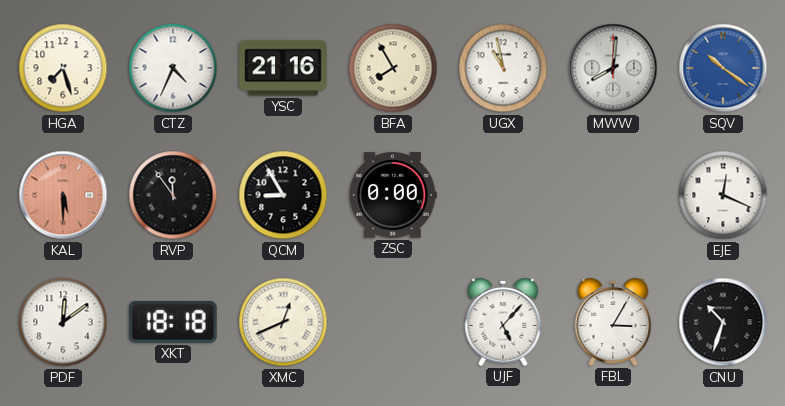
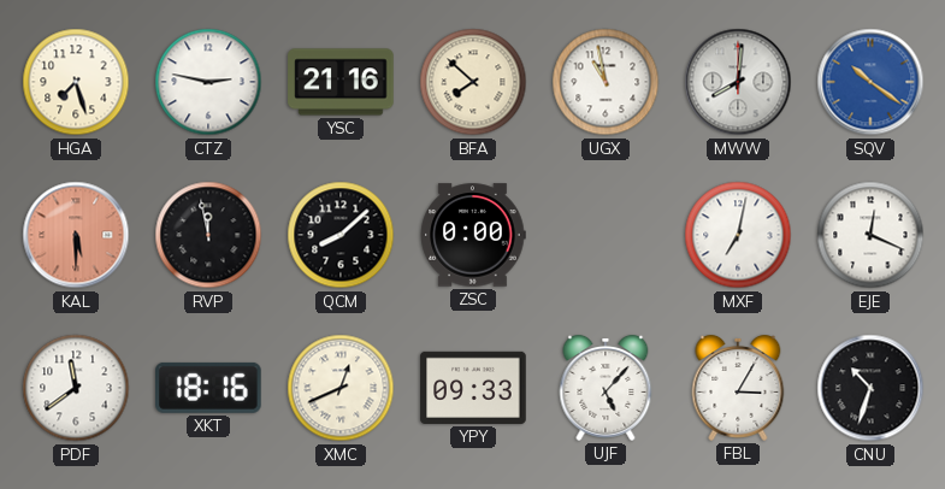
CTZ: 4:34 -> 2:47 (208, 82)
BFA: 7:55 -> 7:52 (473, 82)
RVP: 11:54 -> 11:58 (208, 235)
QCM: 8:55 -> 8:08 (341, 235)
MXF: none -> 7:02 (738, 235)
PDF: 12:09 -> 11:39 (76, 388)
XKT: 18:18 -> 18:16 (209, 388)
YPY: none -> 09:33 (473, 388)
